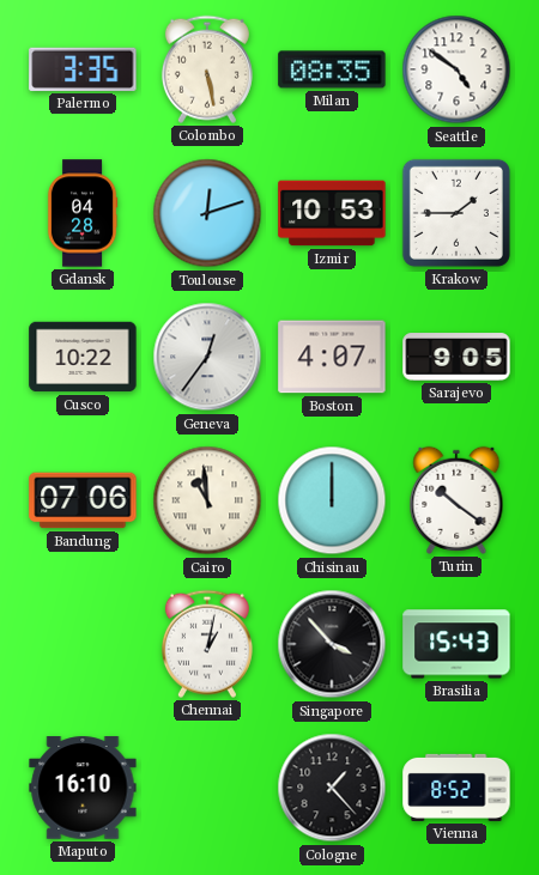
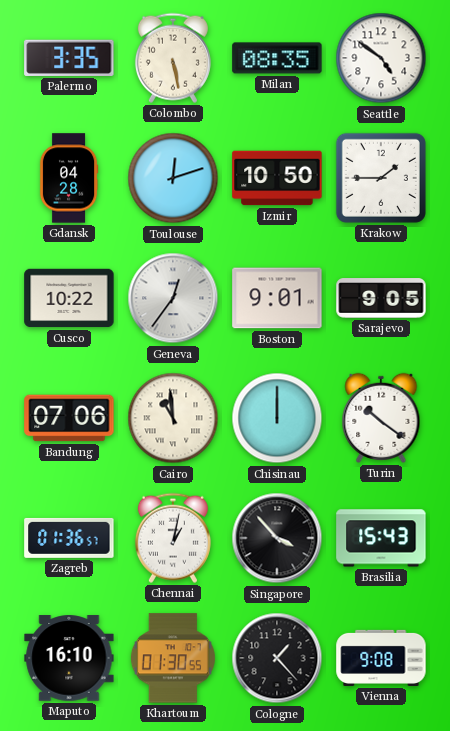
Izmir: 10:53 -> 10:50 (277, 178)
Boston: 4:07 -> 9:01 (277, 298)
Zagreb: none -> 01:36 (69, 538)
Khartoum: none -> 01:30 (173, 658)
Vienna: 8:52 -> 9:08 (381, 658)
